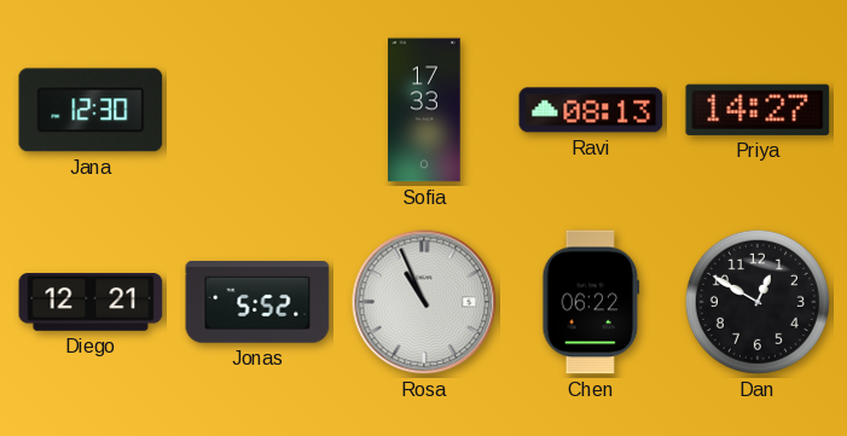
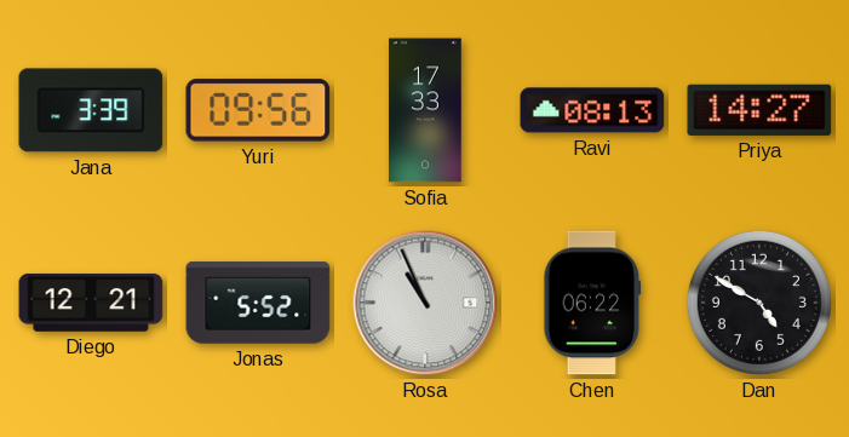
Jana: 12:30 -> 3:39 (91, 110)
Yuri: none -> 09:56 (258, 110)
Dan: 12:50 -> 4:50 (759, 303)
